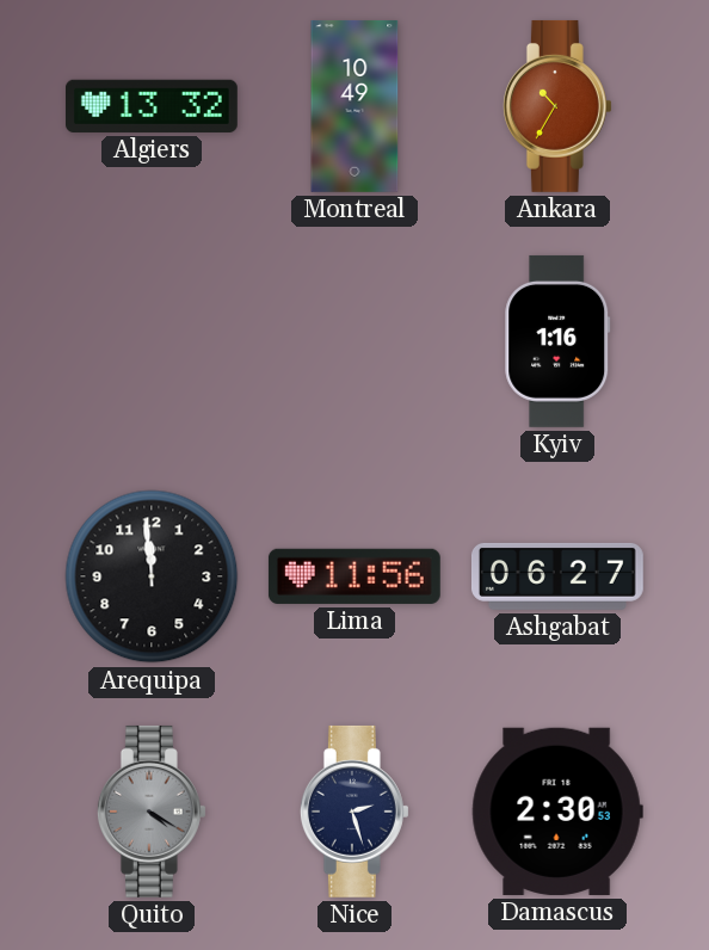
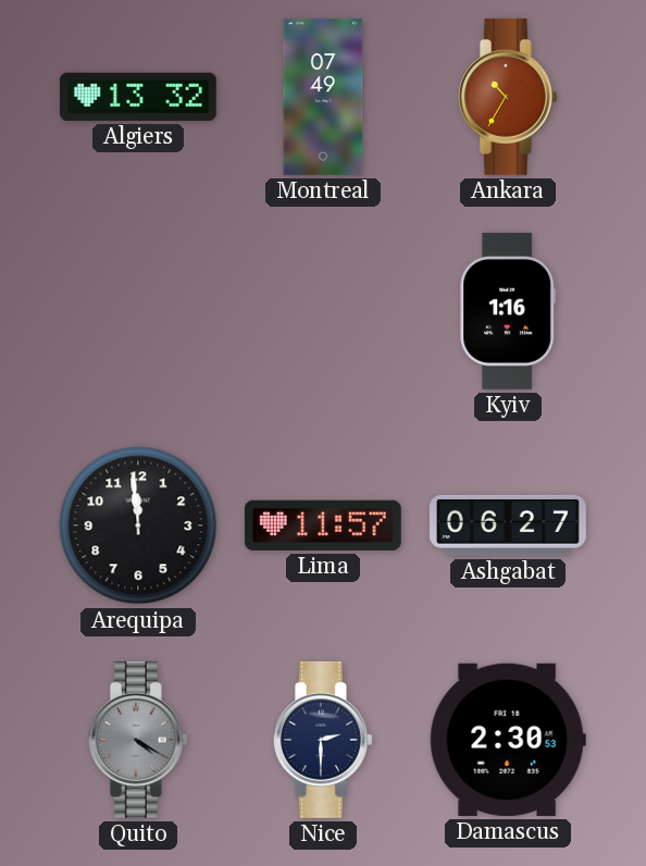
Montreal: 10:49 -> 07:49 (323, 97)
Lima: 11:56 -> 11:57 (323, 525)
Nice: 2:27 -> 2:30 (323, 740)
